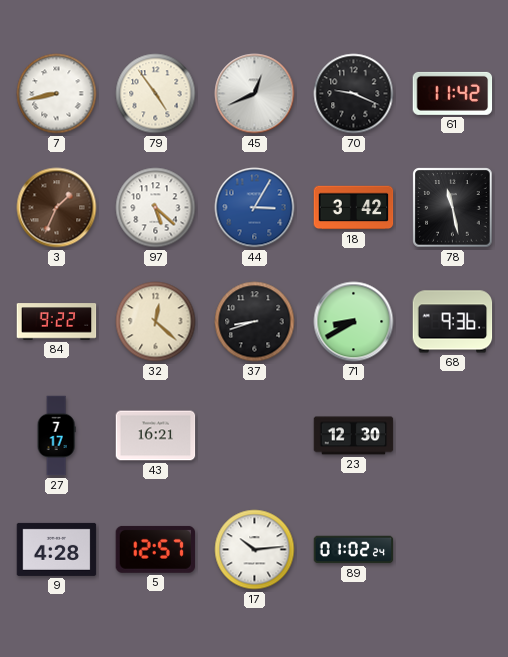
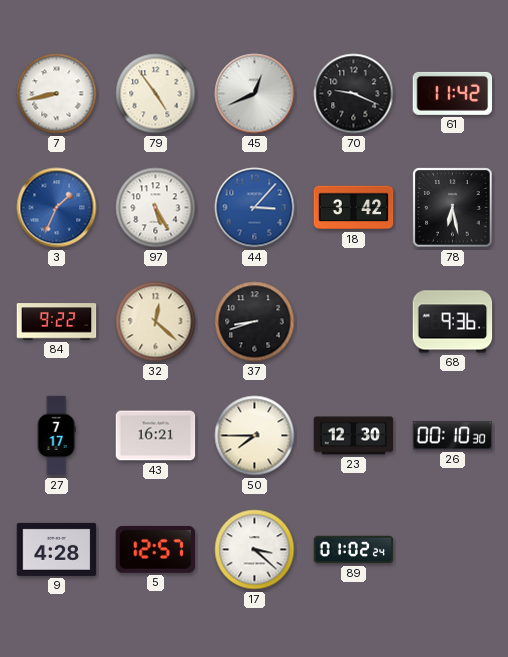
3 dial: brown -> blue (57, 208)
97: 5:22 -> 5:25 (156, 208)
44: 3:05 -> 3:07 (255, 208)
78: 11:28 -> 6:28 (453, 208)
71: 8:40 -> none (354, 322)
50: none -> 7:45 (255, 436)
26: none -> 00:10 (453, 436)
17: 10:14 -> 3:22 (255, 550)
